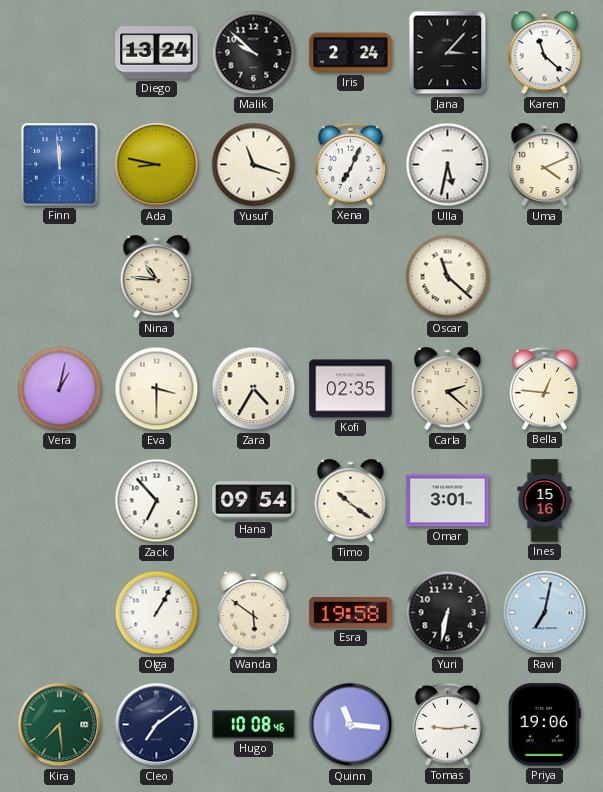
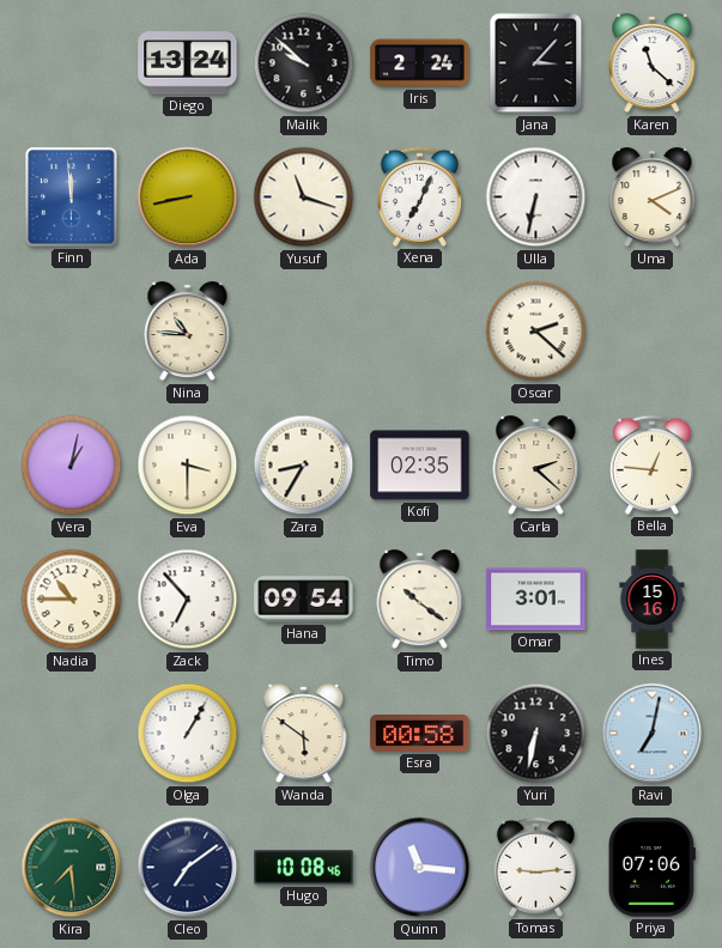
Ada: 8:47 -> 8:43 (188, 197)
Ulla: 5:32 -> 6:32 (536, 197)
Oscar: 11:22 -> 2:22 (536, 332)
Zara: 4:35 -> 8:35 (304, 466)
Nadia: none -> 10:45 (72, 600)
Esra: 19:58 -> 00:58 (420, 734)
Priya: 19:06 -> 07:06 (651, 868)
